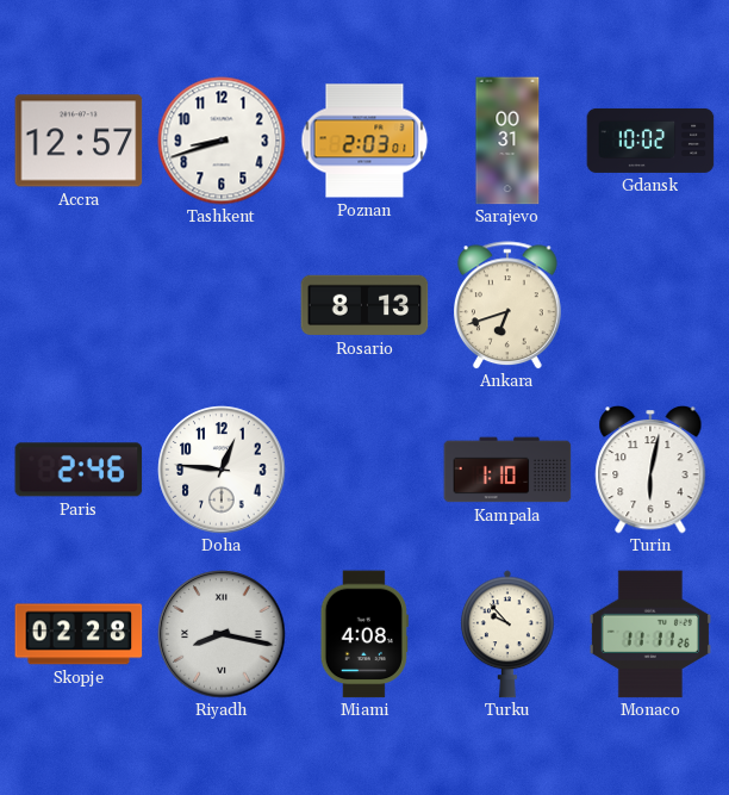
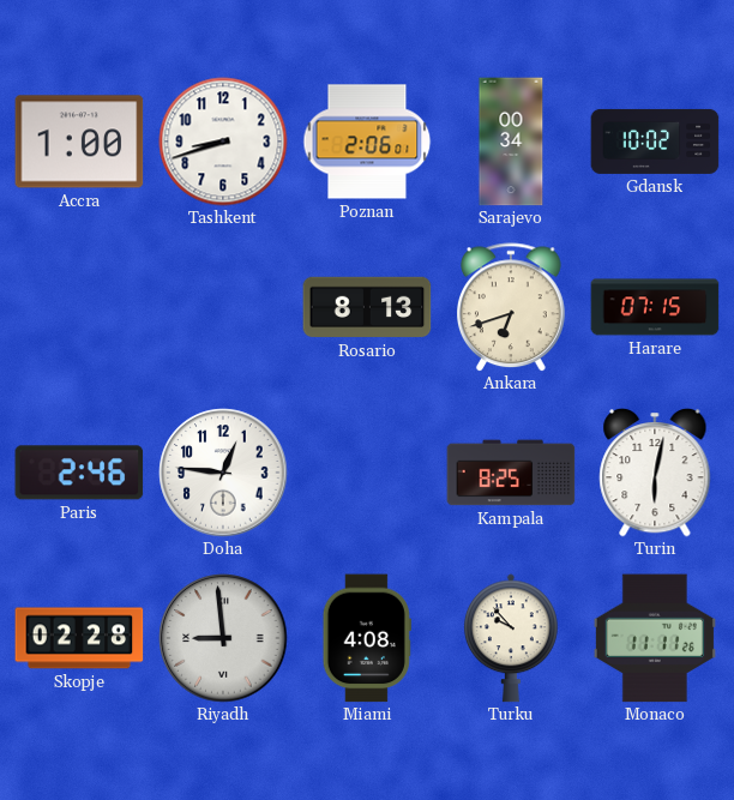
Accra: 12:57 -> 1:00 (79, 142)
Poznan: 2:03 -> 2:06 (367, 142)
Sarajevo: 00:31 -> 00:34 (511, 142)
Harare: none -> 07:15 (655, 307)
Kampala: 1:10 -> 8:25 (511, 473)
Riyadh: 8:17 -> 8:59 (223, 638)
